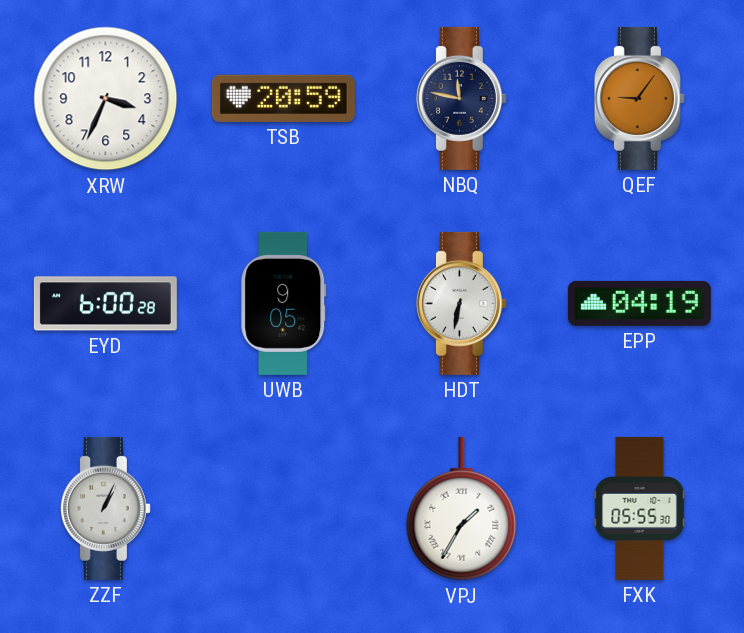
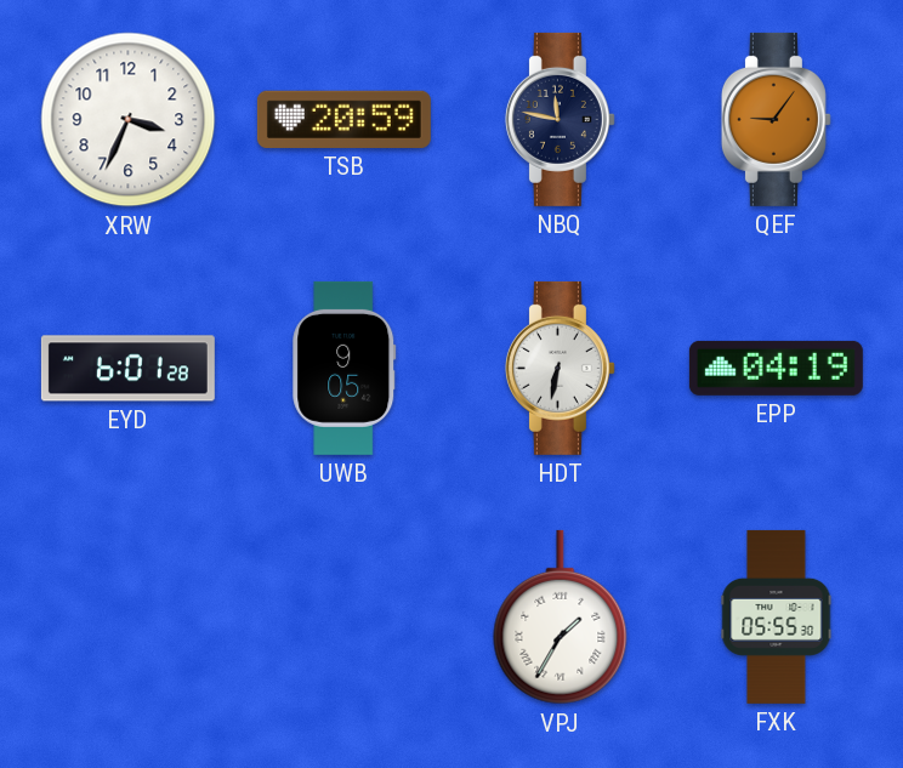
EYD: 6:00 -> 6:01 (127, 369)
ZZF: 1:04 -> none (105, 508)
